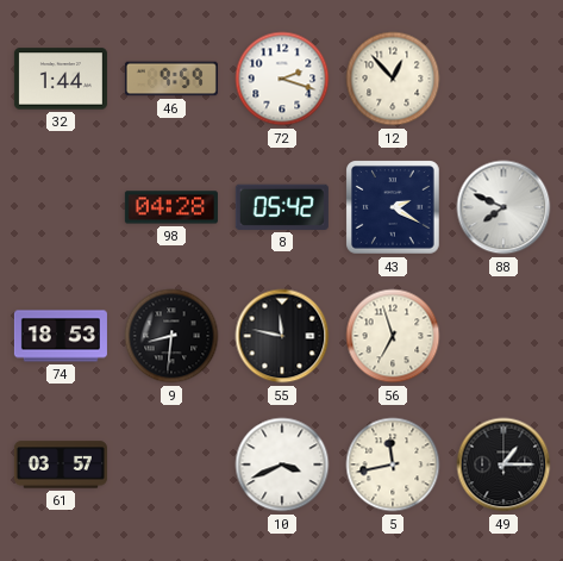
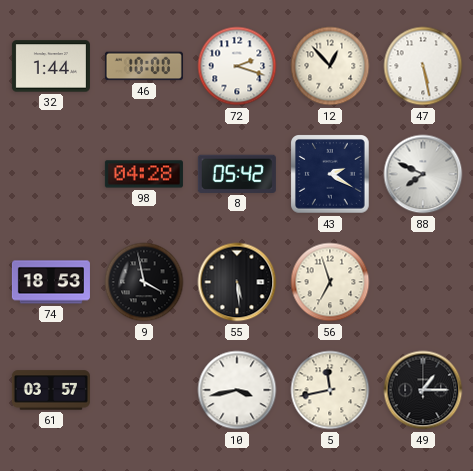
46: 9:59 -> 10:00 (144, 66)
47: none -> 5:28 (423, 66)
9: 8:31 -> 3:58 (144, 282)
55: 11:47 -> 5:29 (237, 282)
10: 3:41 -> 3:43 (237, 390)
